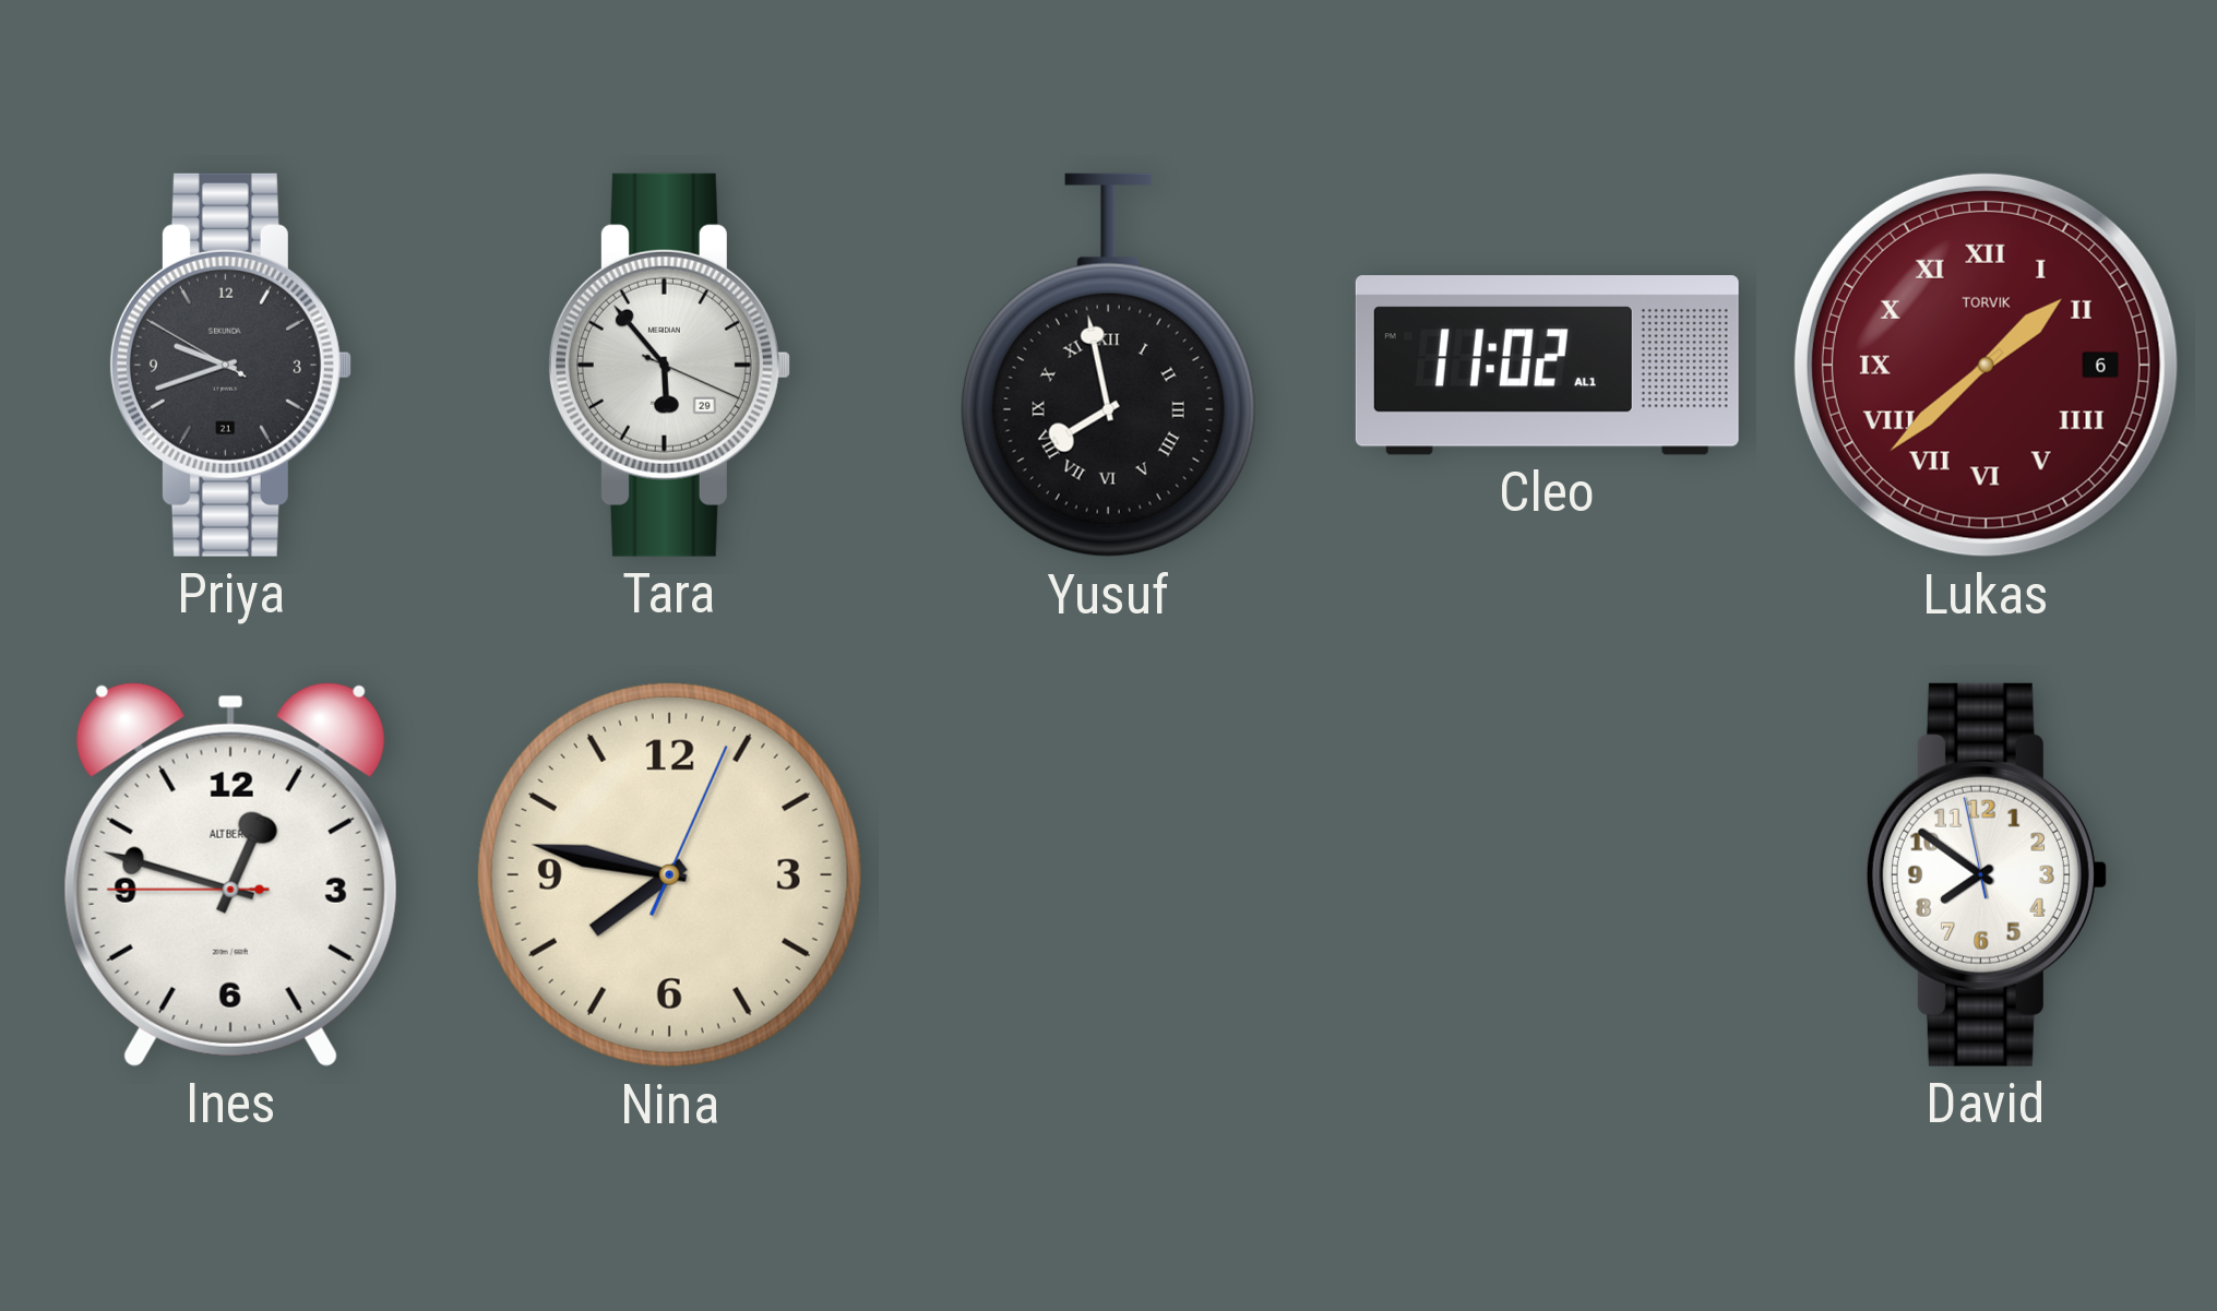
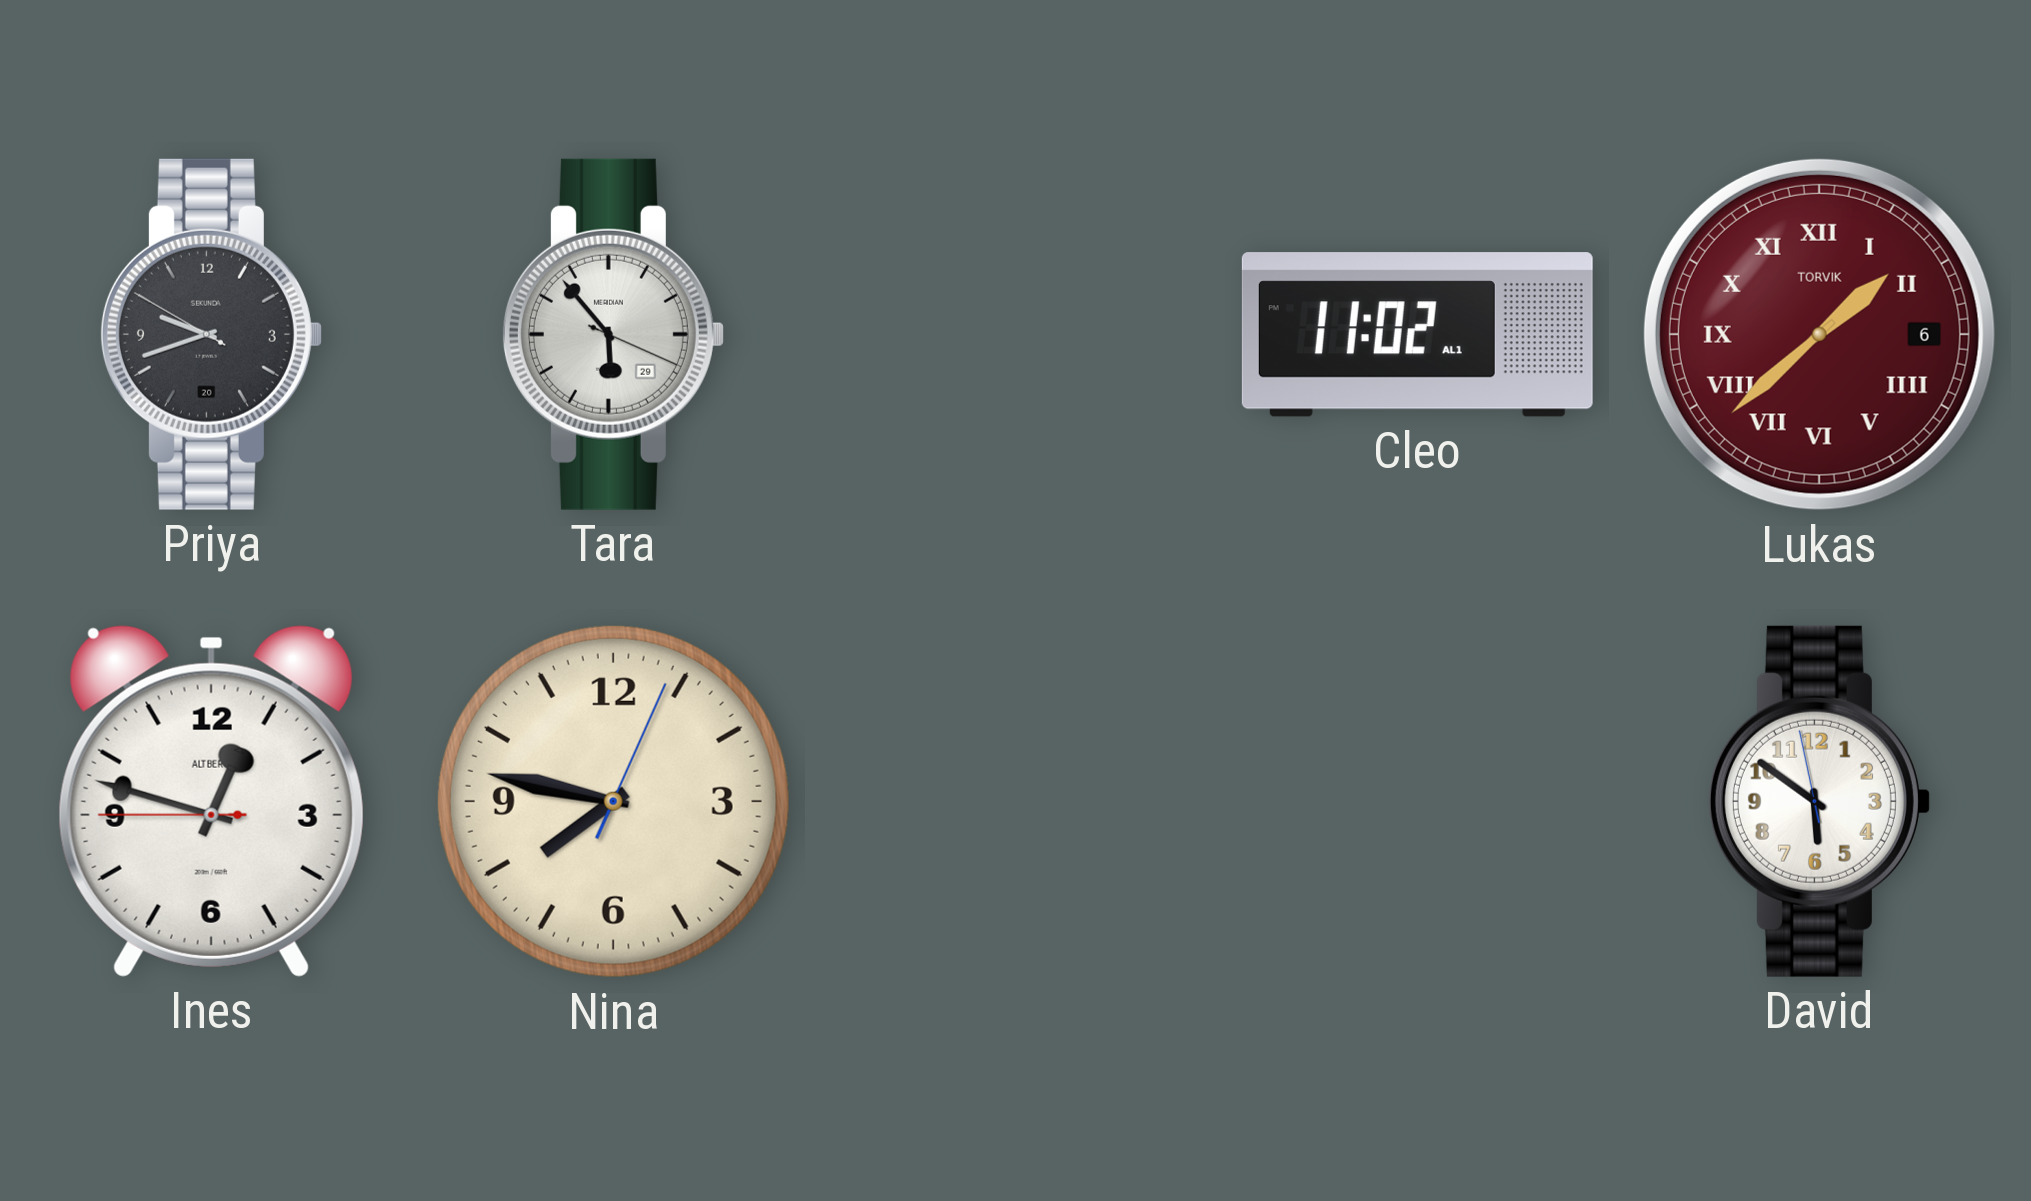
Priya date: 21 -> 20 (211, 334)
Yusuf: 7:58 -> none (1108, 366)
David: 7:50 -> 5:50 (1819, 801)
